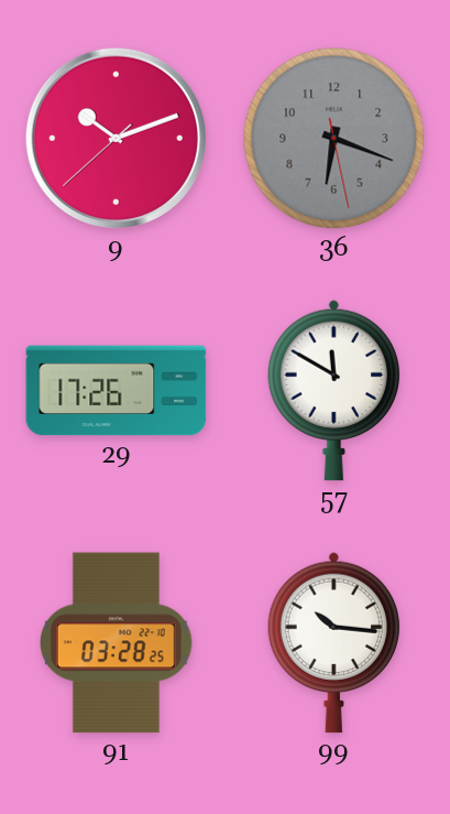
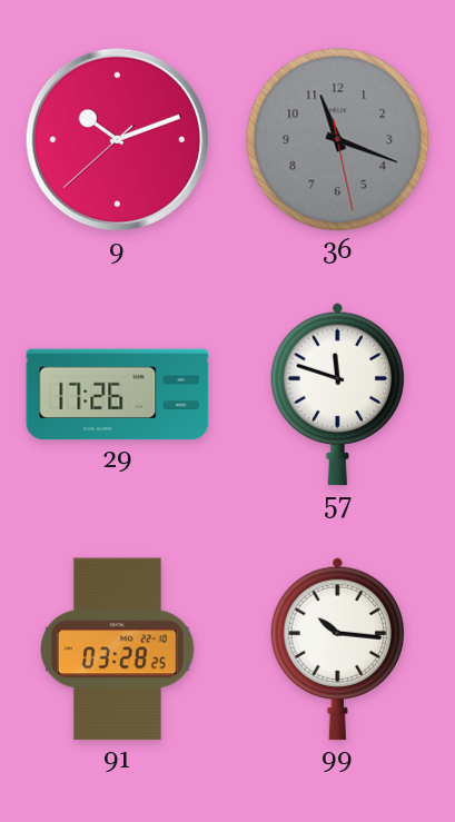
36: 6:18 -> 11:18 (338, 140)
57: 11:50 -> 11:48 (338, 394)
